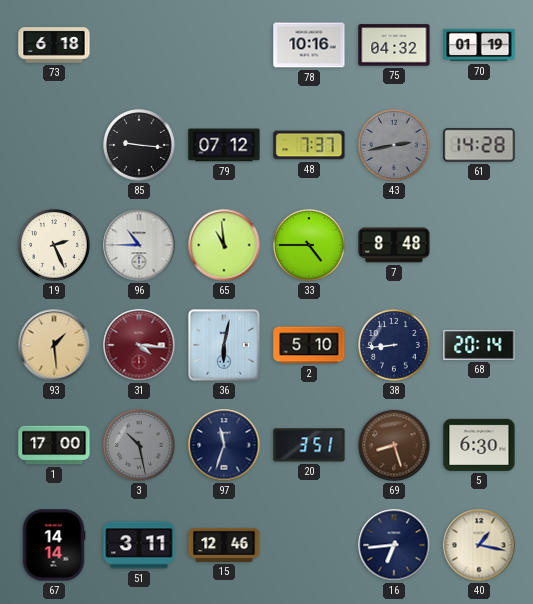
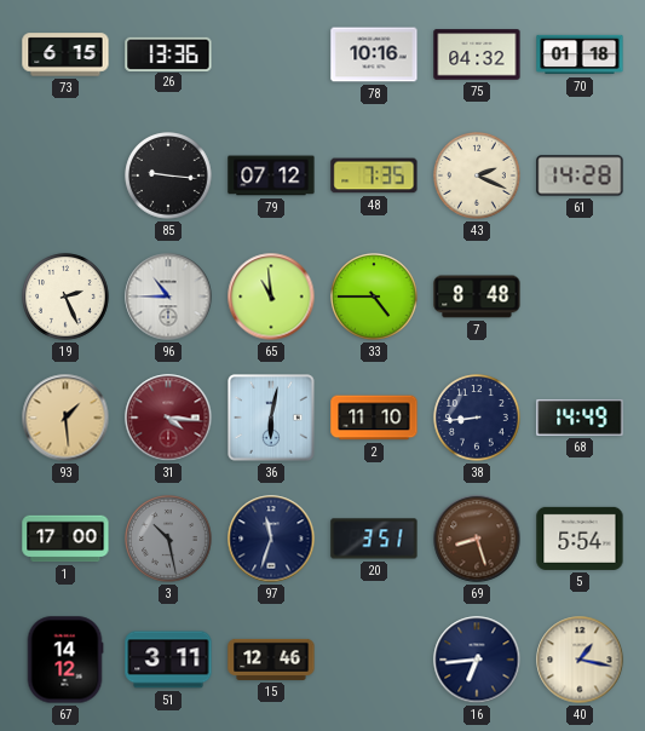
73: 6:18 -> 6:15 (65, 54)
26: none -> 13:36 (168, 53)
70: 01:19 -> 01:18 (580, 54)
48: 7:37 -> 7:35 (374, 175)
43: 2:43 -> 2:19 (477, 175)
43 dial: grey -> cream (477, 175)
2: 5:10 -> 11:10 (374, 418)
68: 20:14 -> 14:49 (580, 418)
5: 6:30 -> 5:54 (580, 539)
67: 14:14 -> 14:12 (65, 660)
